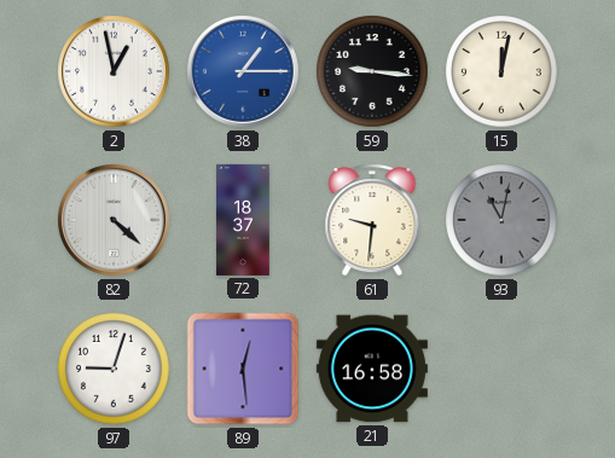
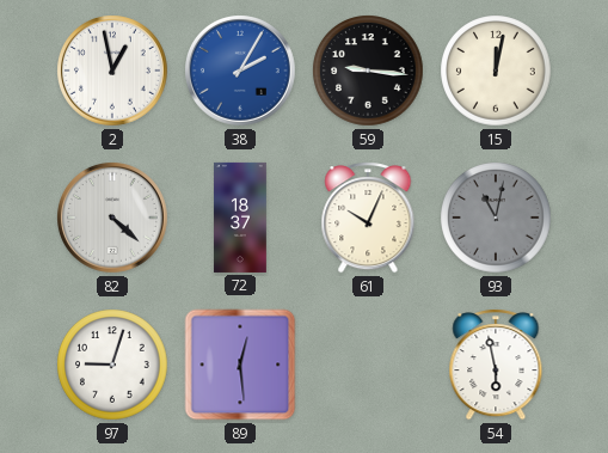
38: 1:15 -> 2:05 (241, 72)
61: 9:31 -> 10:04 (368, 218)
21: 16:58 -> none (372, 369)
54: none -> 5:58 (496, 365)
